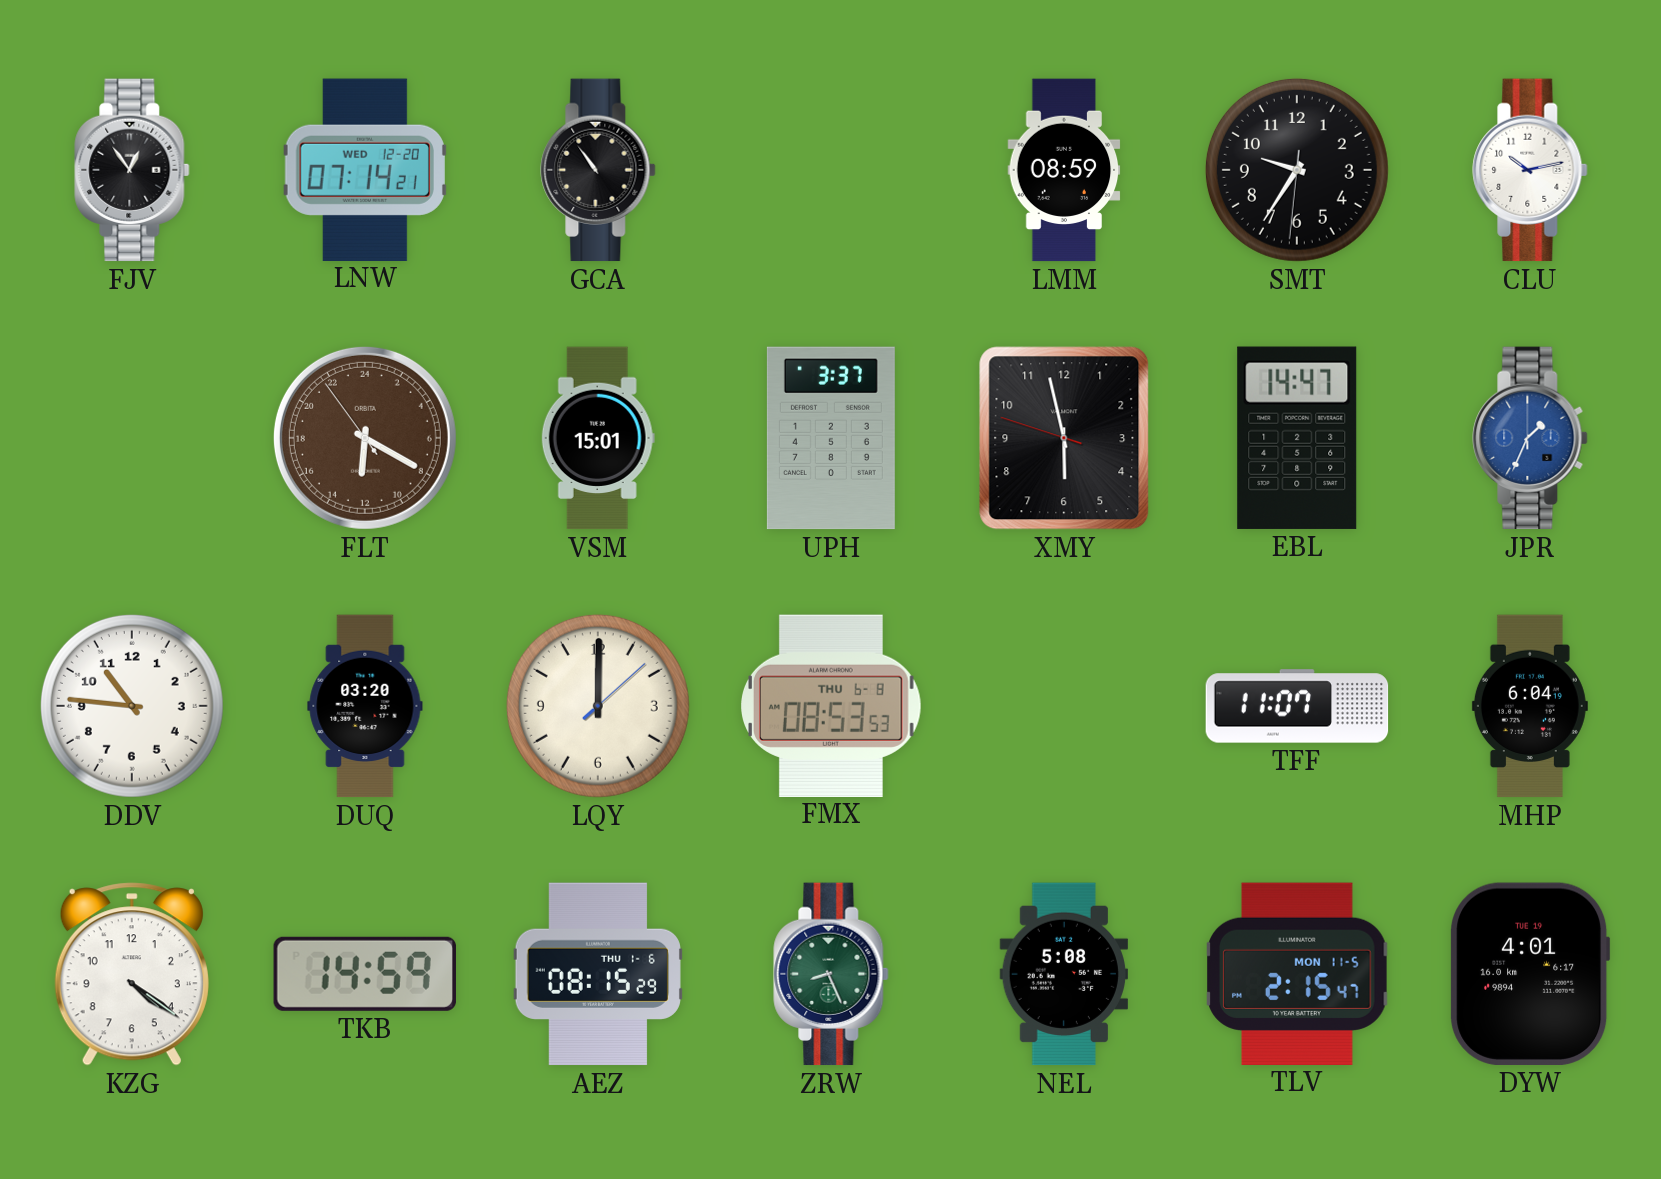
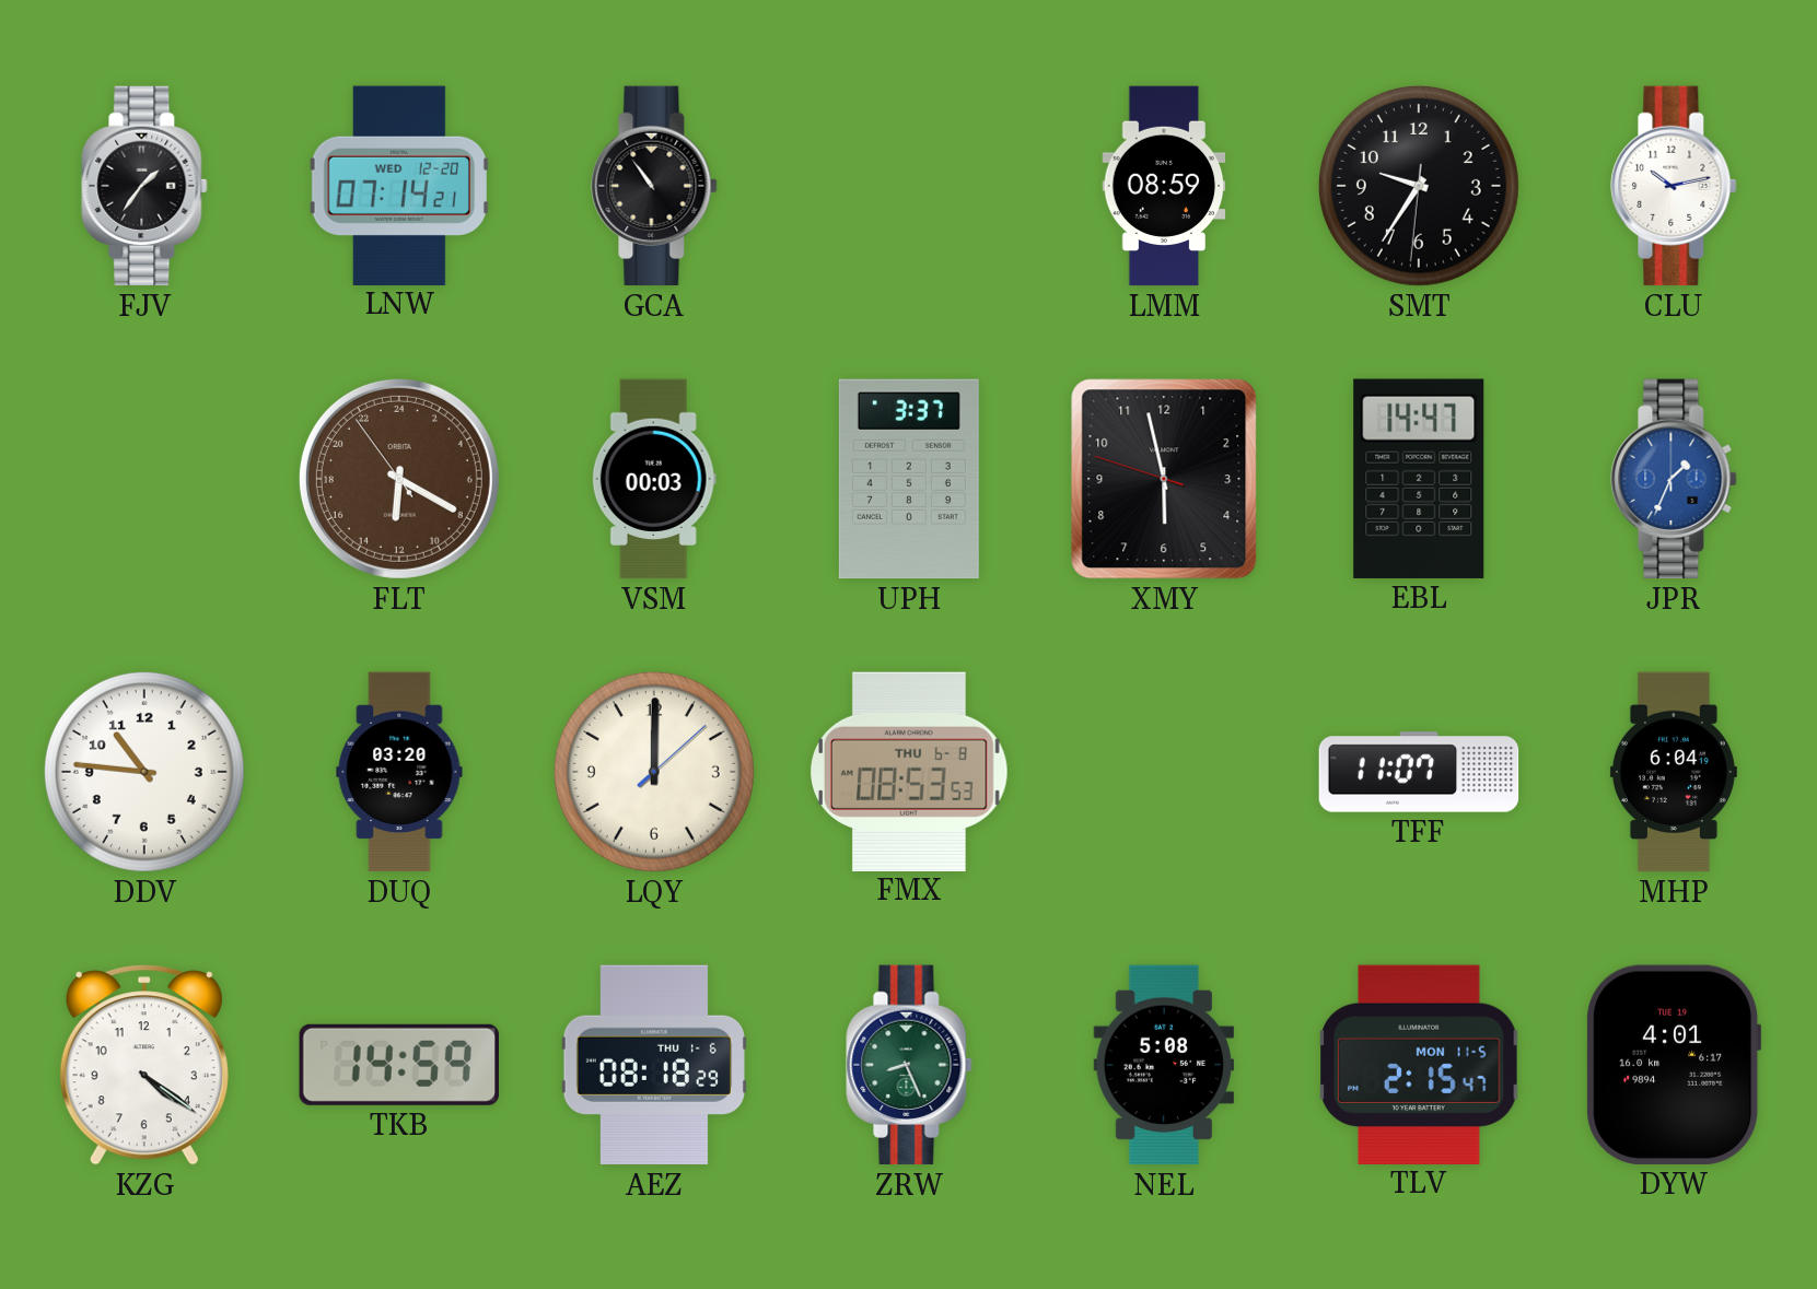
FJV: 12:54 -> 1:36 (144, 186)
VSM: 15:01 -> 00:03 (654, 479)
AEZ: 08:15 -> 08:18 (654, 1065)
